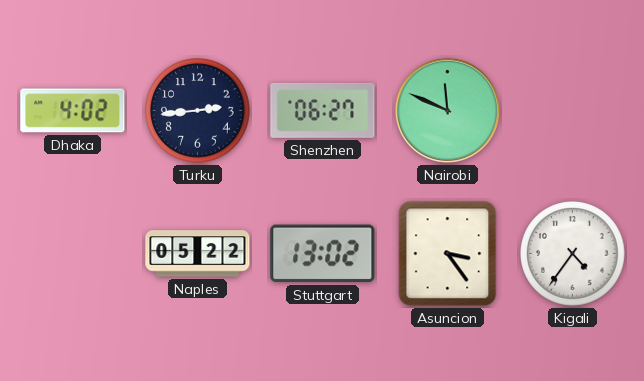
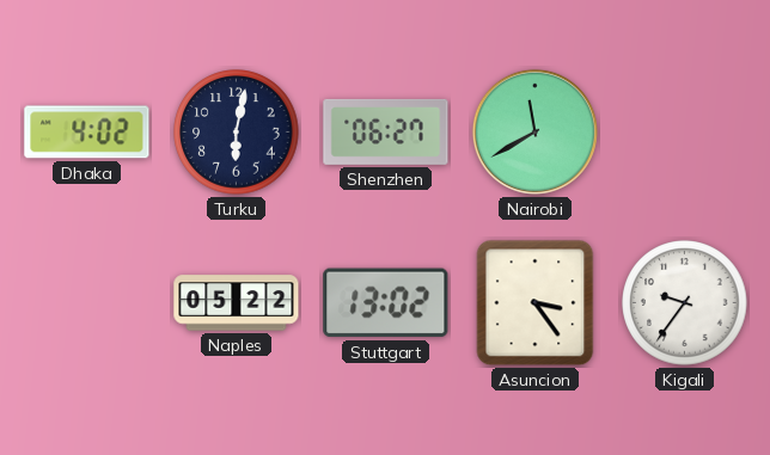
Turku: 2:44 -> 6:02 (237, 133)
Nairobi: 11:49 -> 11:40 (534, 131)
Kigali: 4:36 -> 9:36 (685, 303)
